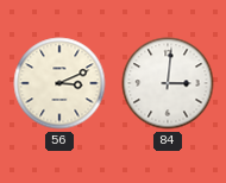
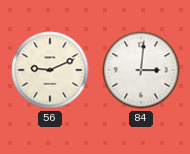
56: 3:11 -> 9:11 (50, 70)
